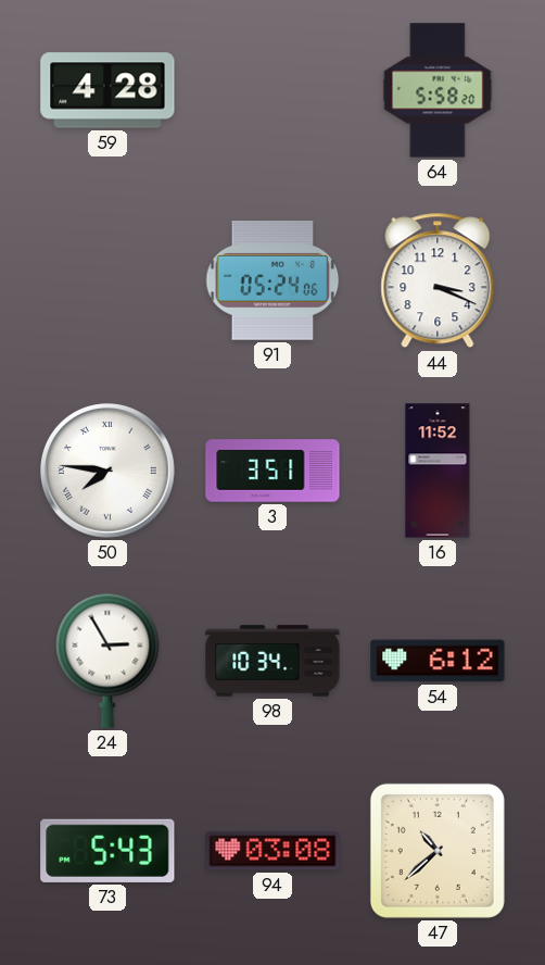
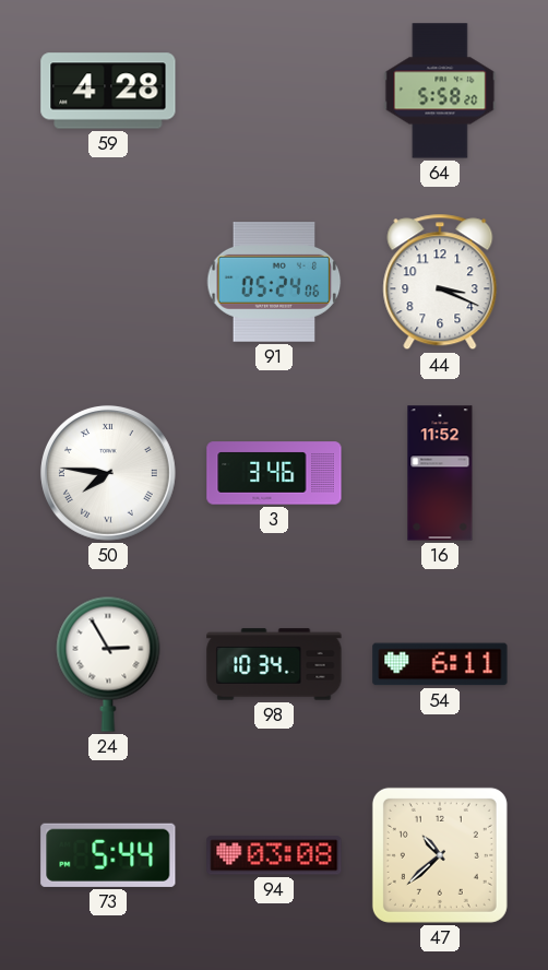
3: 3:51 -> 3:46 (274, 473)
54: 6:12 -> 6:11 (440, 664)
73: 5:43 -> 5:44 (108, 855)
